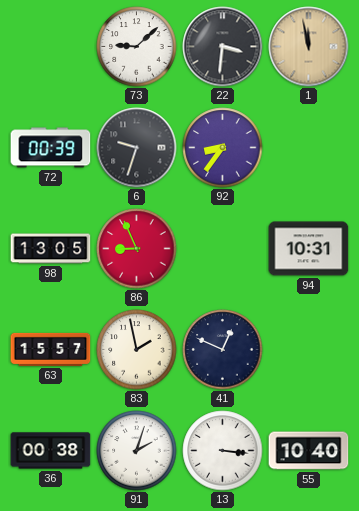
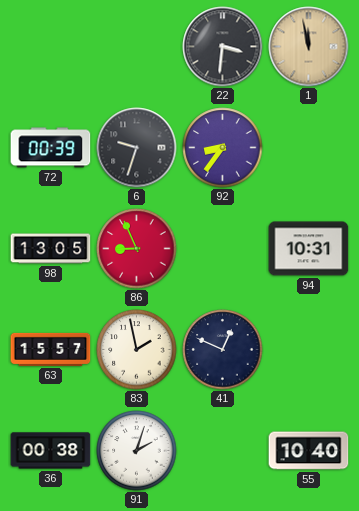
73: 9:08 -> none (137, 47)
13: 3:16 -> none (223, 451)
